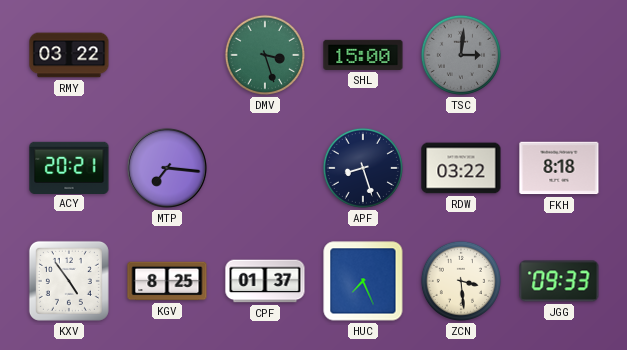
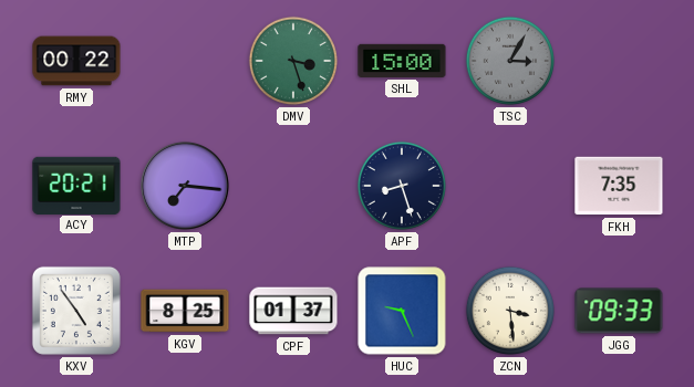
RMY: 03:22 -> 00:22 (76, 61)
TSC: 3:01 -> 3:05 (510, 61)
RDW: 03:22 -> none (461, 168)
FKH: 8:18 -> 7:35 (619, 186)
HUC: 7:26 -> 9:26 (402, 311)
